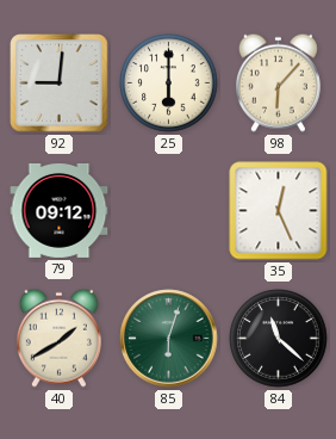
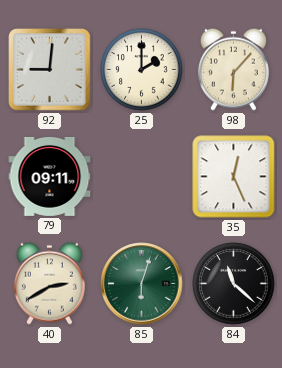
25: 6:00 -> 2:00 (142, 70)
79: 09:12 -> 09:11 (50, 176)
40: 1:40 -> 2:40 (49, 283)
